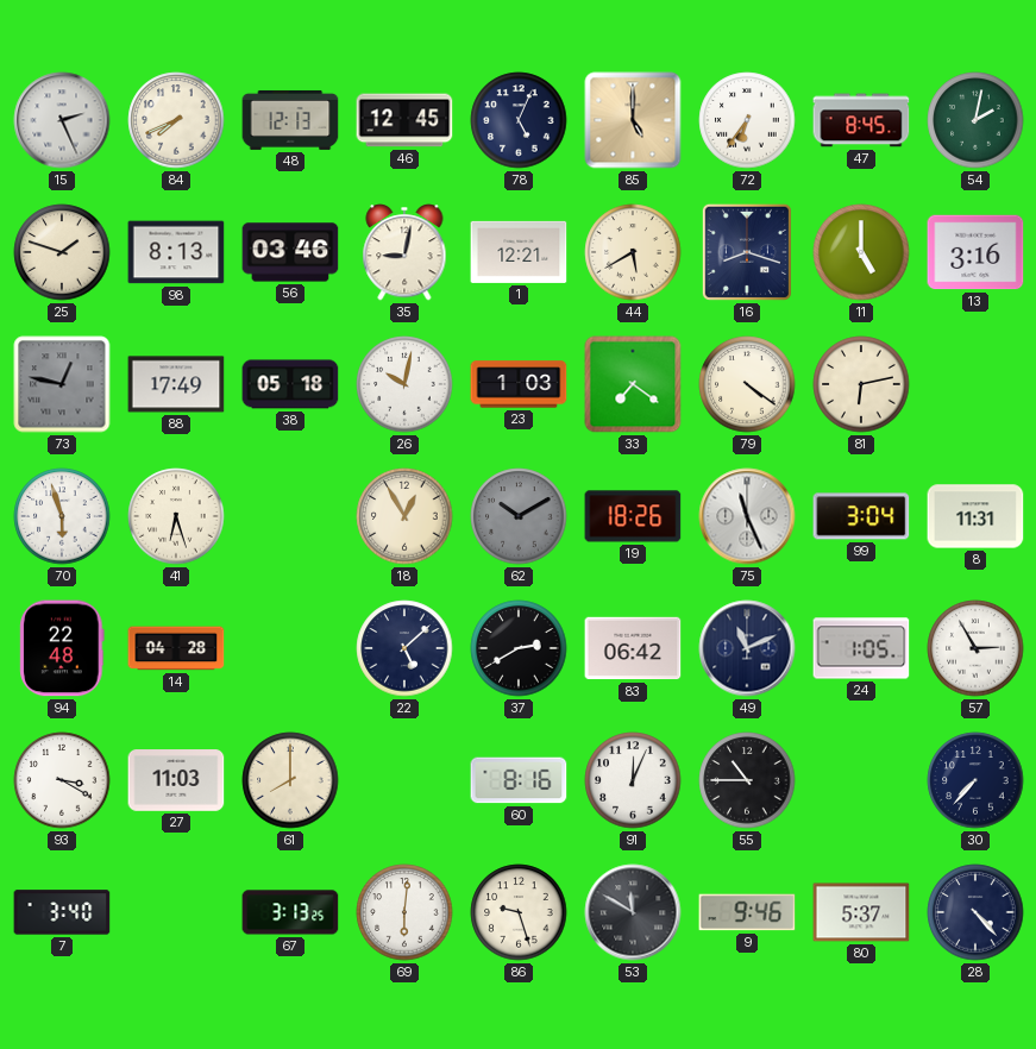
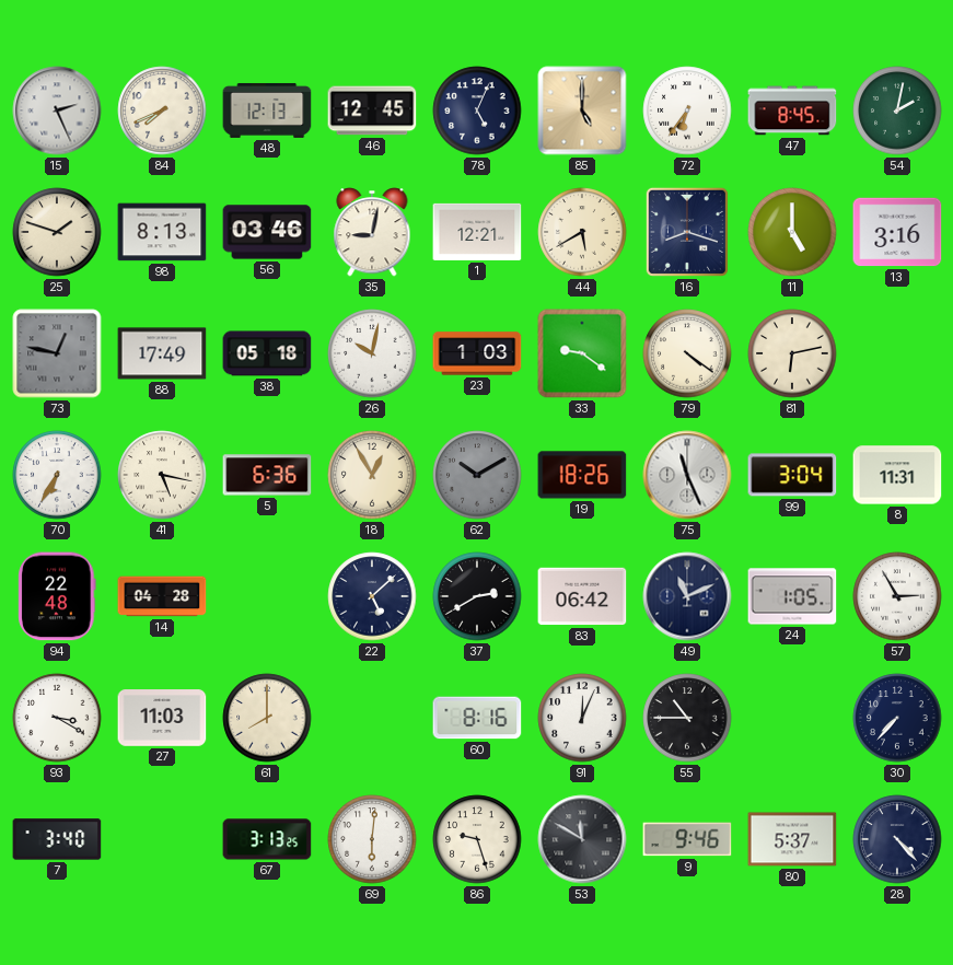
33: 7:21 -> 9:21 (582, 353)
70: 5:57 -> 6:35 (57, 475)
41: 6:27 -> 5:17 (162, 475)
5: none -> 6:36 (267, 475)
